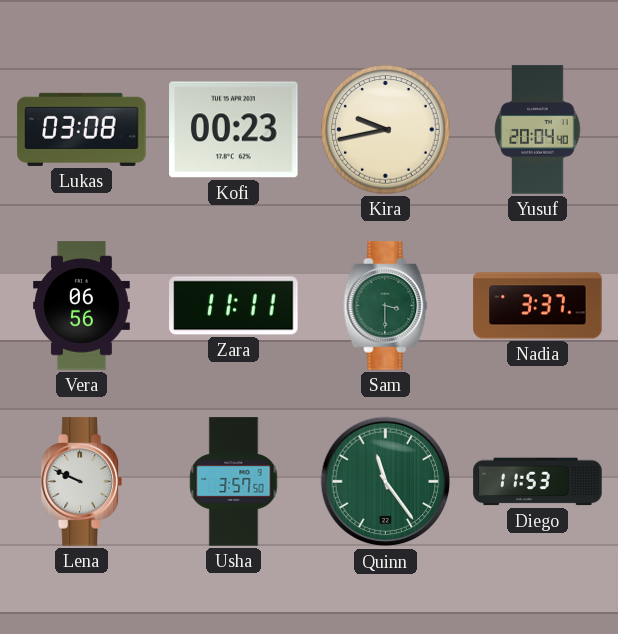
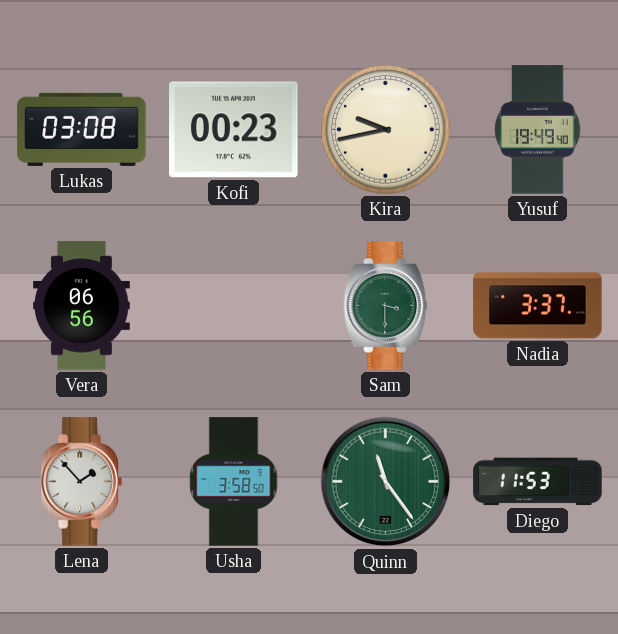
Yusuf: 20:04 -> 19:49 (538, 130)
Zara: 11:11 -> none (234, 306)
Lena: 9:49 -> 1:53 (81, 482)
Usha: 3:57 -> 3:58 (234, 482)
